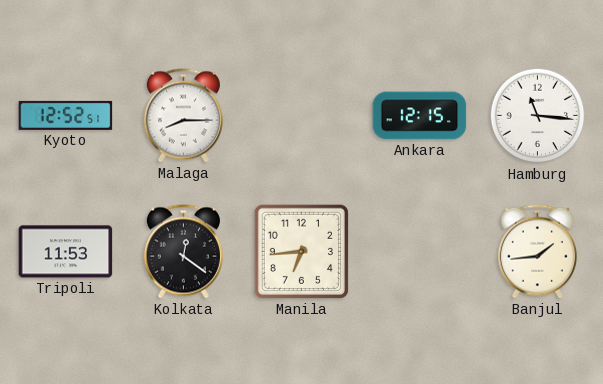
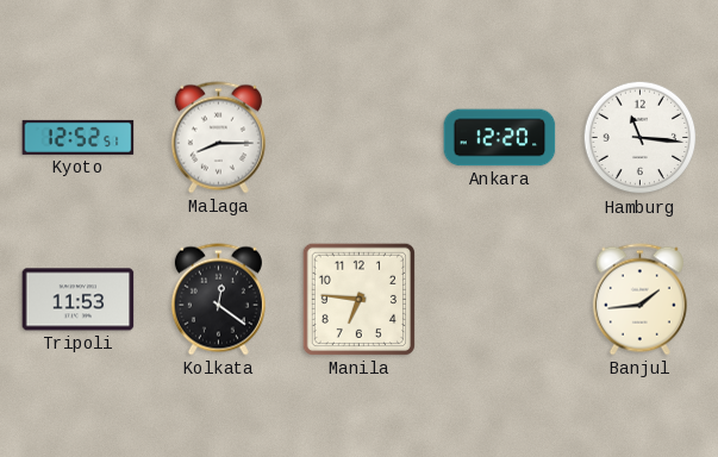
Ankara: 12:15 -> 12:20 (500, 138)
Manila: 6:44 -> 6:46 (358, 299)
